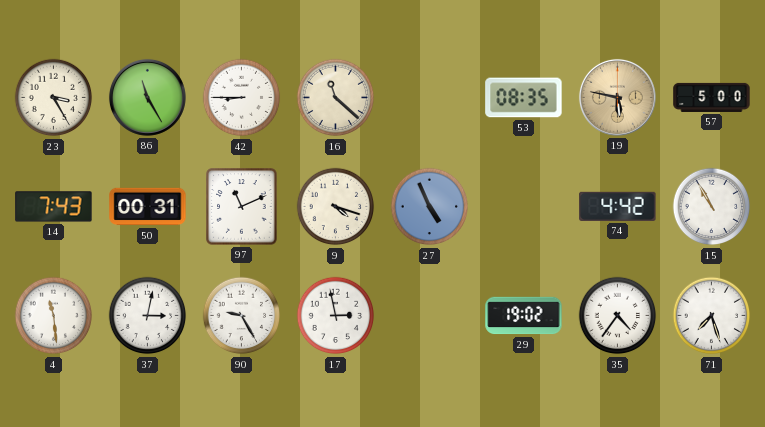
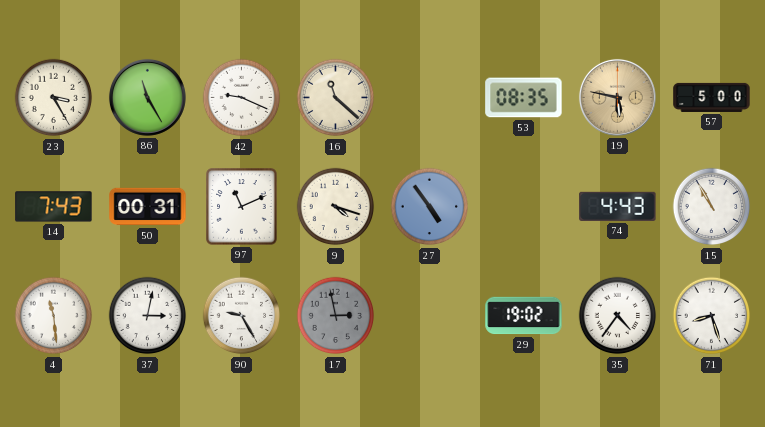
42: 8:45 -> 9:19 (242, 98)
27: 4:56 -> 4:54 (430, 207)
74: 4:42 -> 4:43 (618, 206)
17 dial: white -> grey (336, 316)
71: 7:27 -> 8:27 (712, 316)
